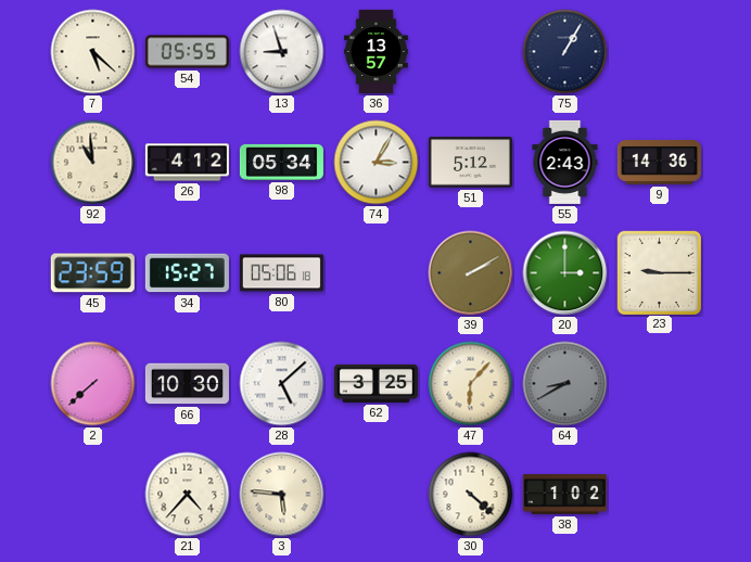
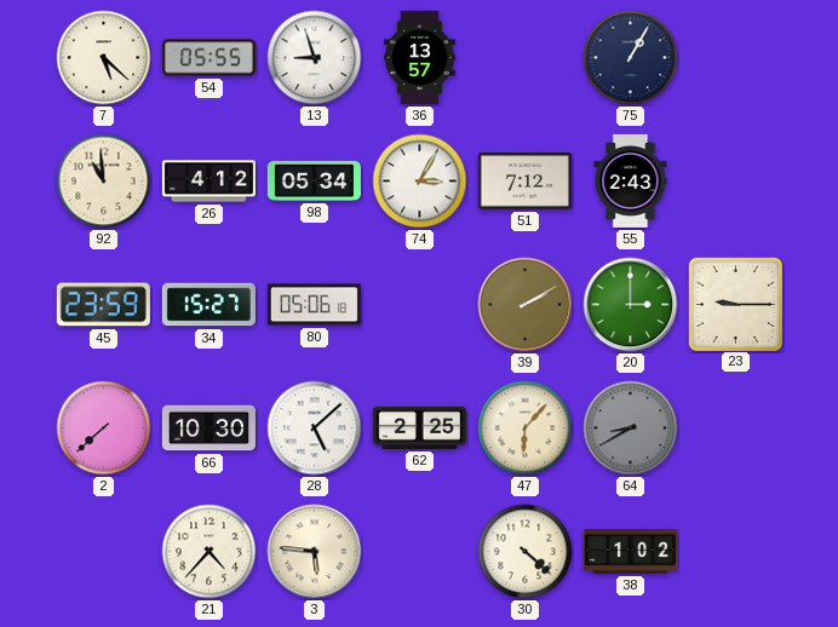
51: 5:12 -> 7:12 (524, 182)
9: 14:36 -> none (659, 163)
62: 3:25 -> 2:25 (419, 427)
